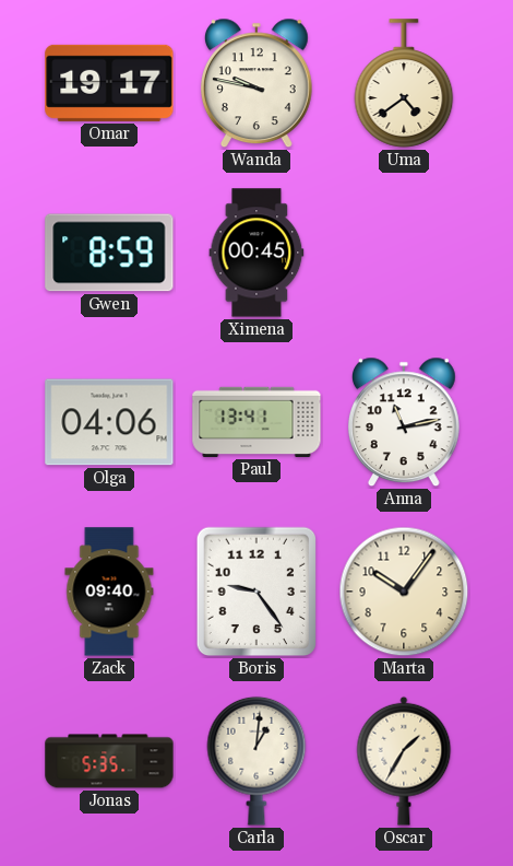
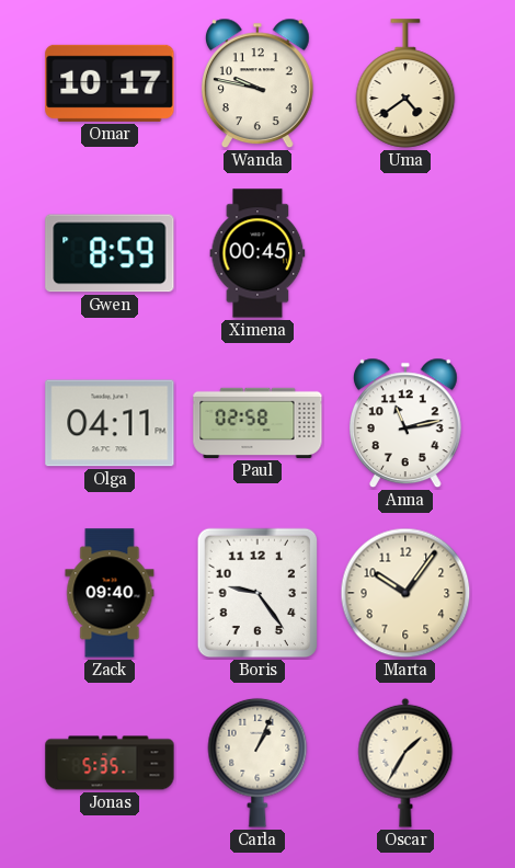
Omar: 19:17 -> 10:17 (110, 83)
Olga: 04:06 -> 04:11 (110, 423)
Paul: 13:41 -> 02:58 (257, 423)
Carla: 1:01 -> 1:04 (257, 763)
